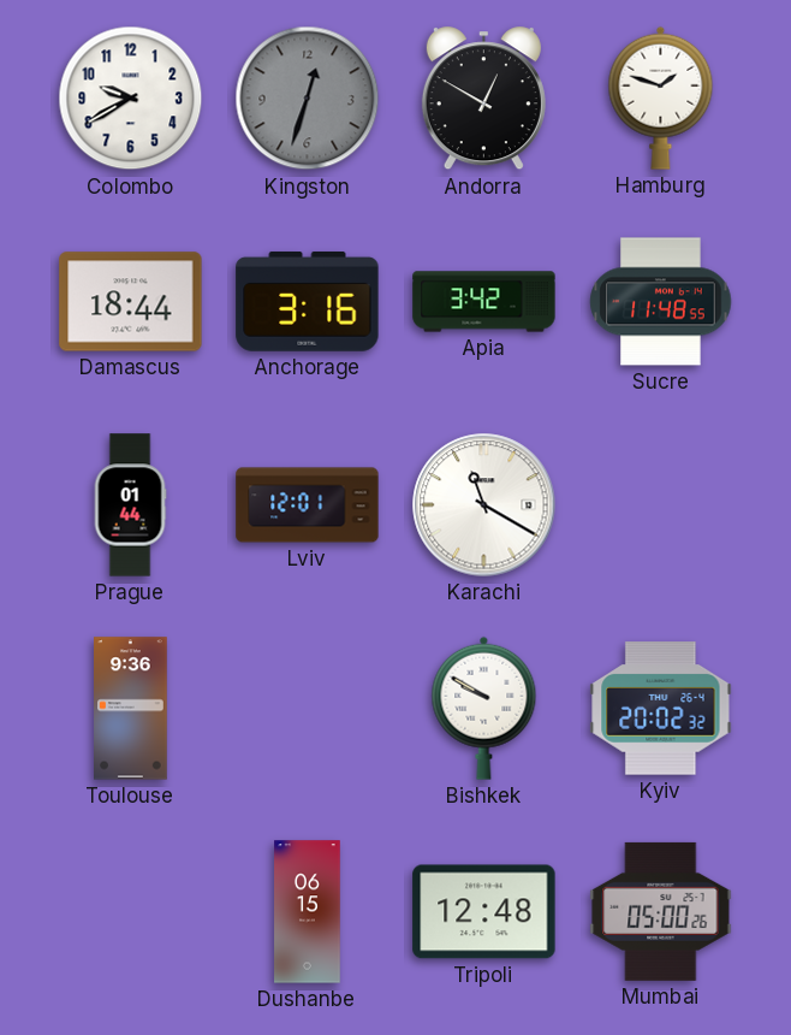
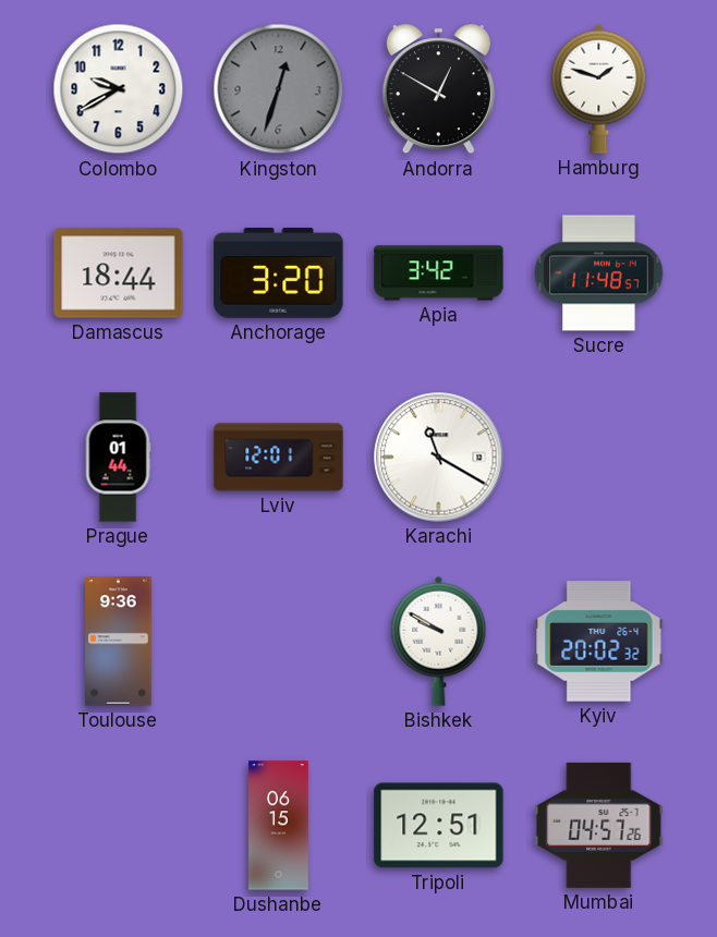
Anchorage: 3:16 -> 3:20 (279, 272)
Sucre: 11:48:55 -> 11:48:57 (599, 273)
Tripoli: 12:48 -> 12:51 (439, 826)
Mumbai: 05:00 -> 04:57 (599, 825)
